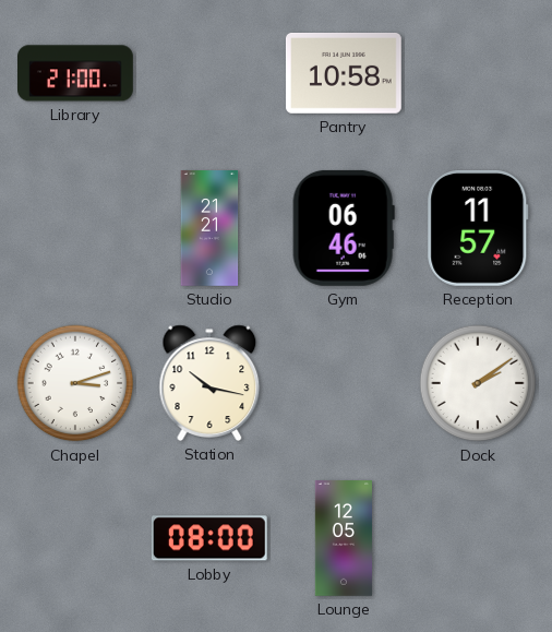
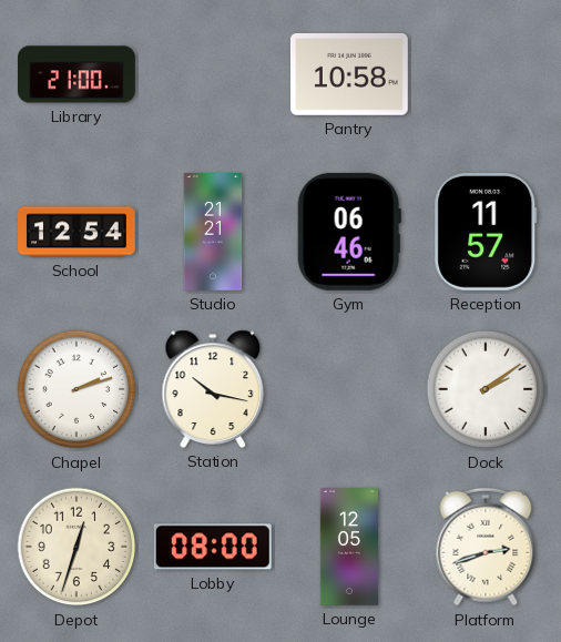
School: none -> 12:54 (78, 232)
Chapel: 3:12 -> 2:12 (76, 389)
Depot: none -> 12:33 (76, 547)
Platform: none -> 2:42 (486, 547)
